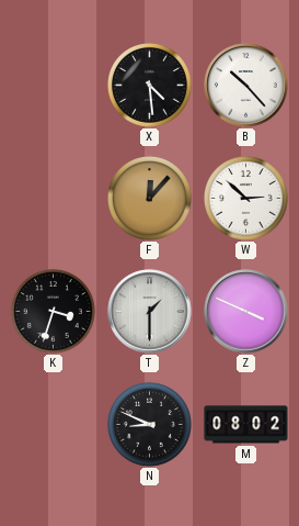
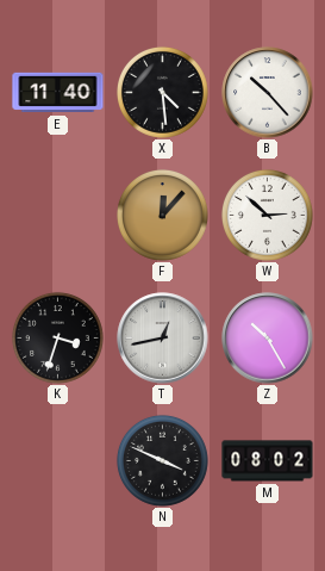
E: none -> 11:40 (58, 93)
T: 1:30 -> 12:43 (163, 339)
Z: 3:49 -> 10:25 (268, 339)
N: 8:49 -> 3:49 (162, 460)
